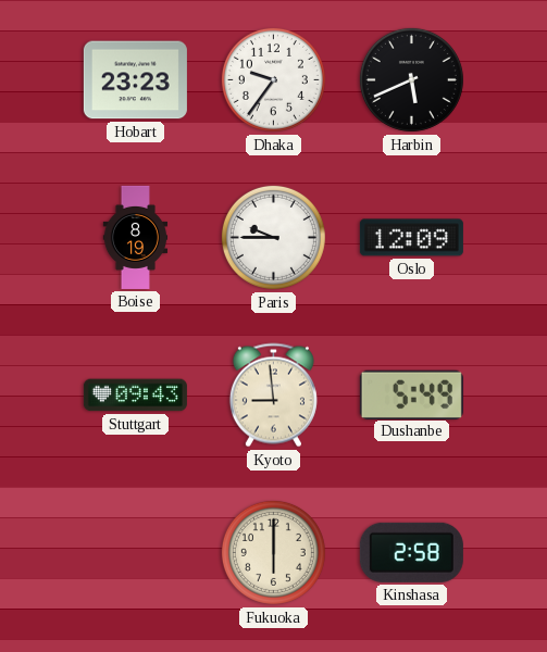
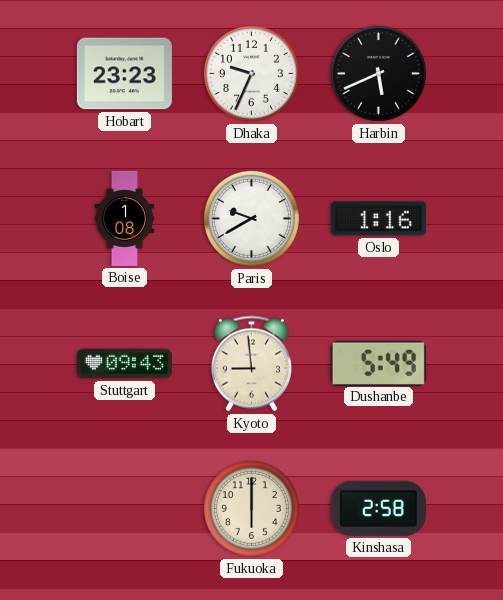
Dhaka: 9:36 -> 9:34 (251, 73)
Boise: 8:19 -> 1:08 (125, 218)
Paris: 9:45 -> 9:40 (251, 218)
Oslo: 12:09 -> 1:16 (378, 219)
